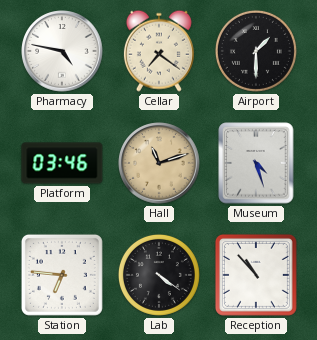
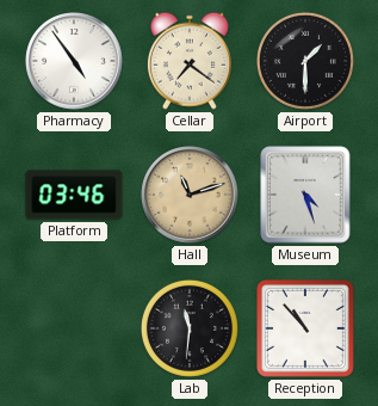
Pharmacy: 4:47 -> 4:54 (74, 61)
Station: 6:46 -> none (62, 275)
Lab: 4:21 -> 11:31 (190, 328)
